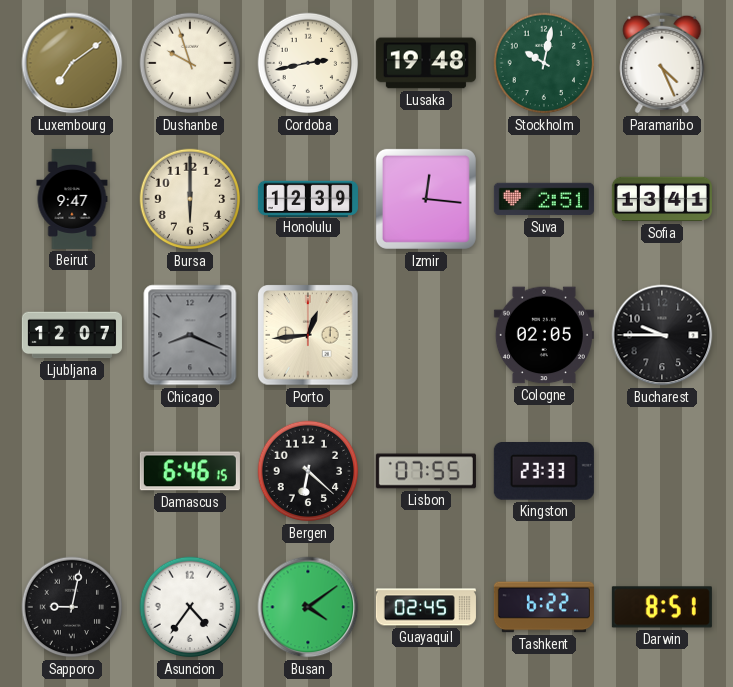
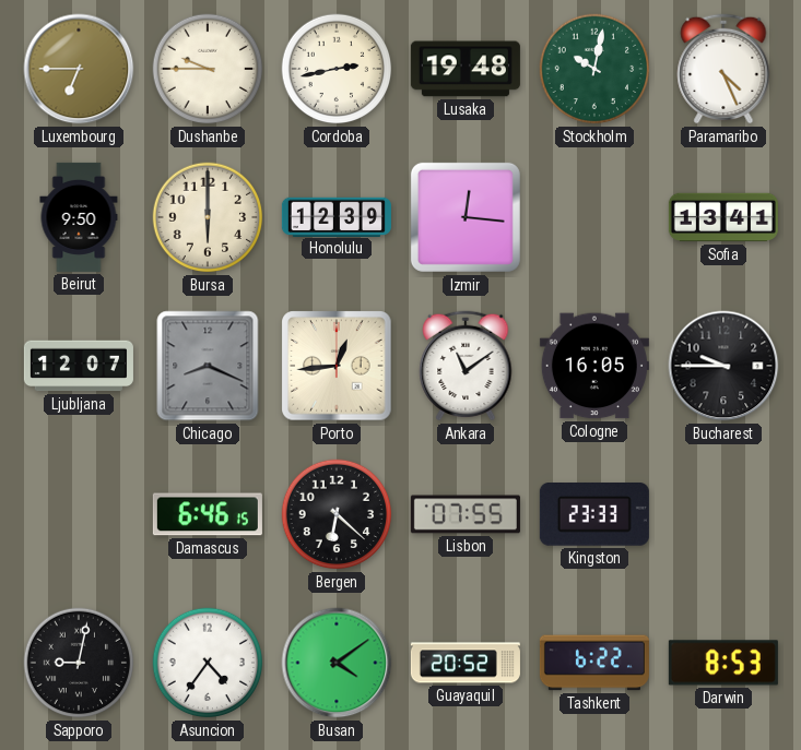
Luxembourg: 7:09 -> 6:45 (79, 69)
Dushanbe: 9:57 -> 9:45 (208, 69)
Beirut: 9:47 -> 9:50 (79, 217)
Suva: 2:51 -> none (544, 199)
Ankara: none -> 11:09 (466, 366)
Cologne: 02:05 -> 16:05 (594, 366)
Guayaquil: 02:45 -> 20:52 (466, 663)
Darwin: 8:51 -> 8:53 (723, 663)
